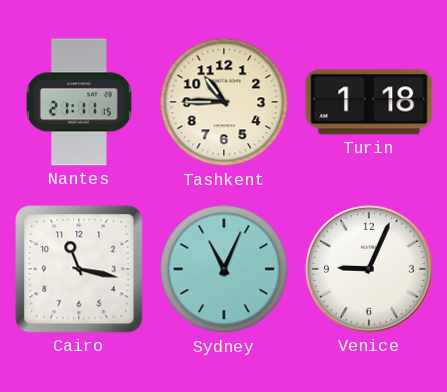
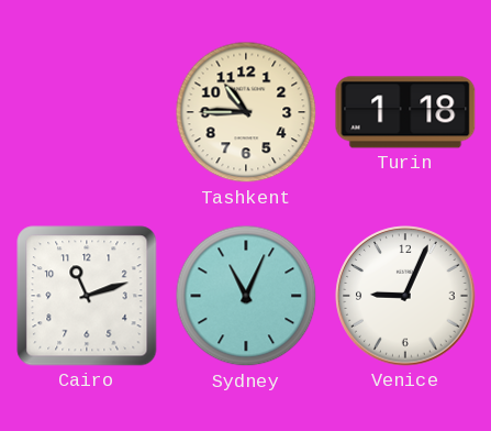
Nantes: 21:11 -> none (79, 102)
Cairo: 11:17 -> 11:12 (87, 296)
